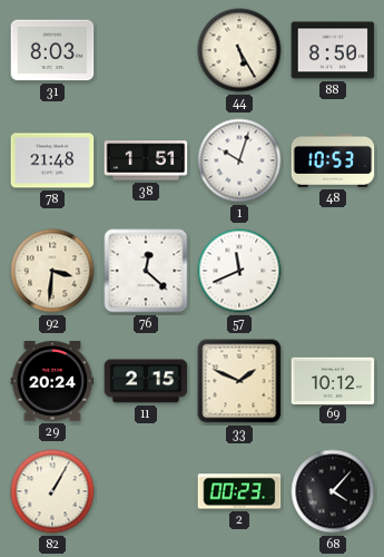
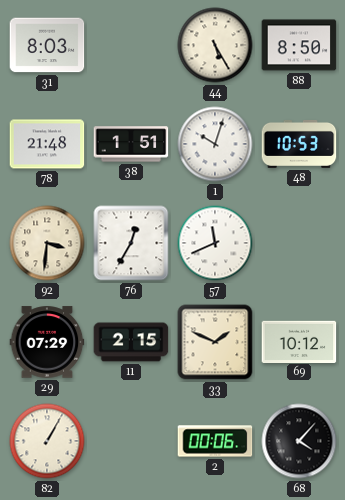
76: 12:22 -> 12:35 (131, 243)
29: 20:24 -> 07:29 (47, 342)
2: 00:23 -> 00:06 (215, 441)
